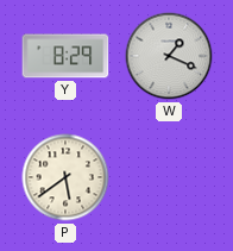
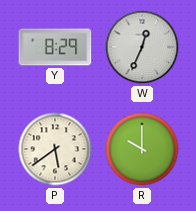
W: 1:19 -> 12:34 (142, 47)
R: none -> 10:00 (142, 149)
